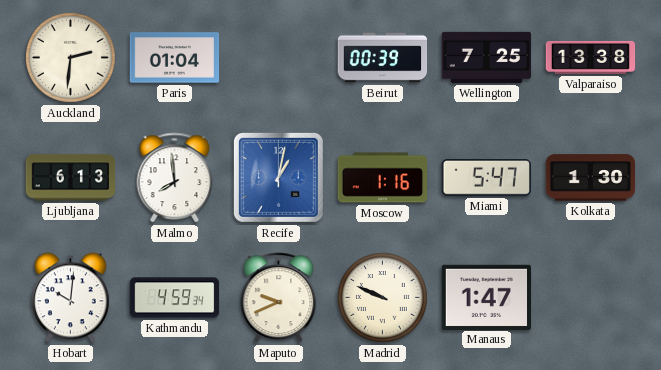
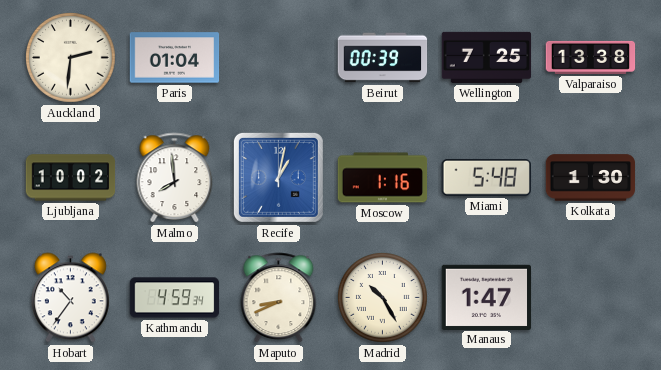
Ljubljana: 6:13 -> 10:02 (71, 178)
Miami: 5:47 -> 5:48 (486, 177)
Hobart: 10:01 -> 10:36 (70, 298)
Maputo: 9:41 -> 8:41 (279, 298)
Madrid: 9:49 -> 10:25 (383, 298)
